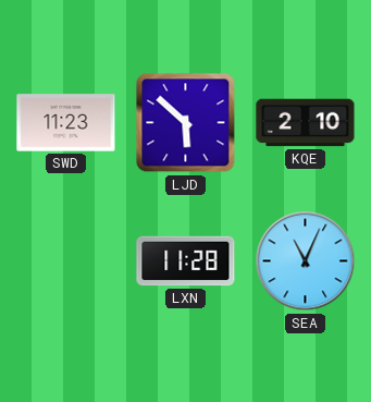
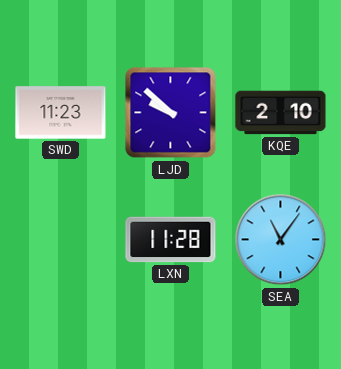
LJD: 5:52 -> 9:52 (171, 113)
SEA: 11:04 -> 11:06 (281, 240)
